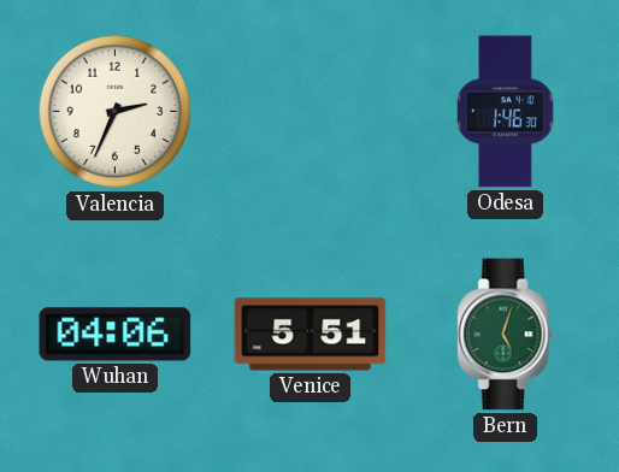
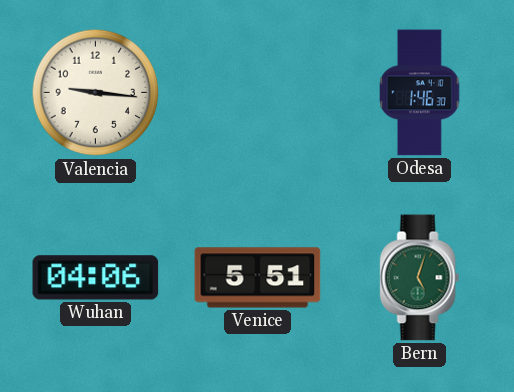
Valencia: 2:34 -> 9:16 (96, 93)
